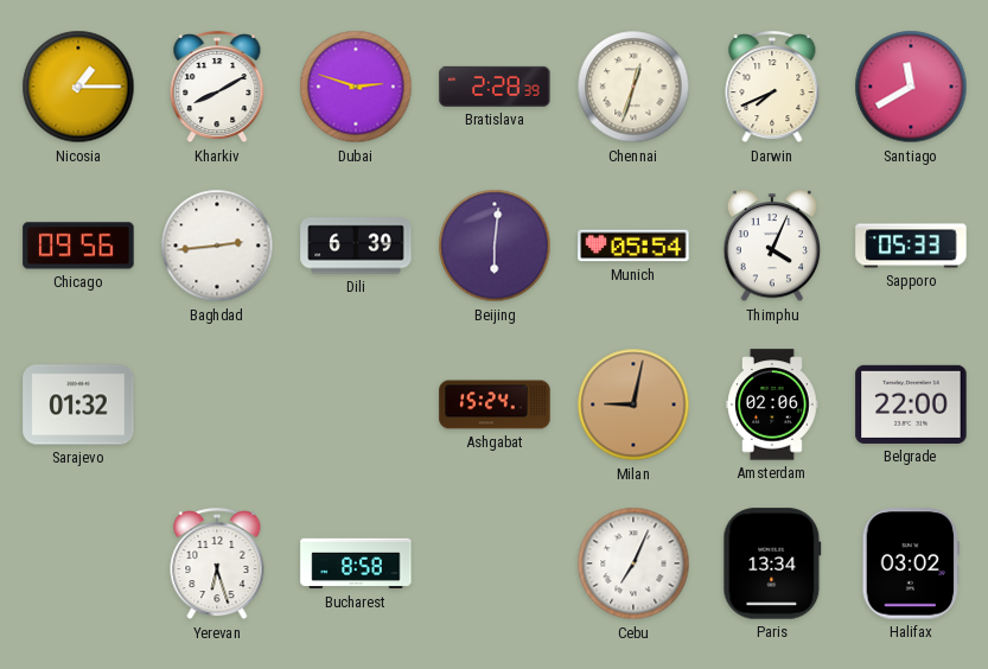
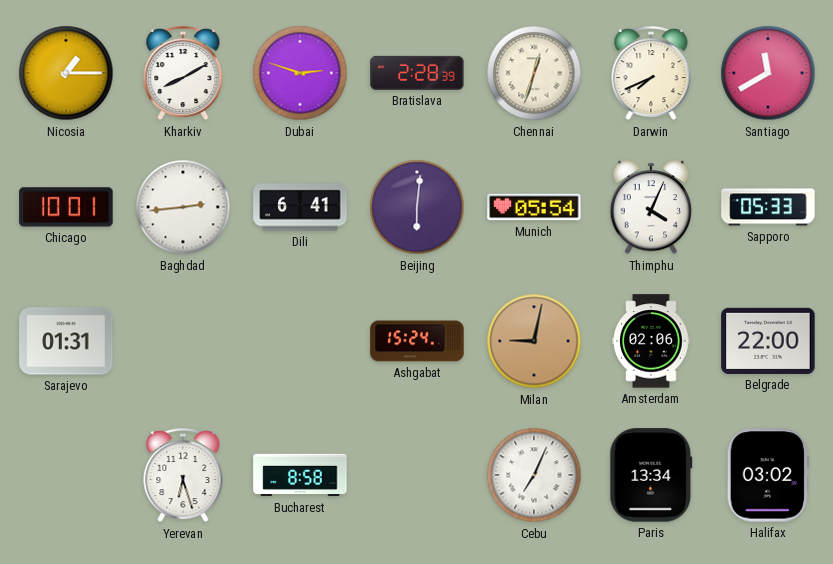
Chicago: 09:56 -> 10:01 (66, 207)
Dili: 6:39 -> 6:41 (300, 207)
Sarajevo: 01:32 -> 01:31 (66, 341)
